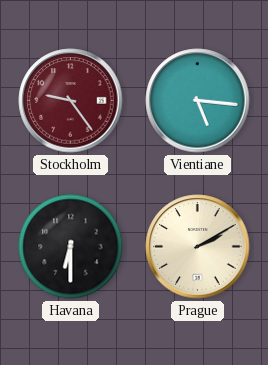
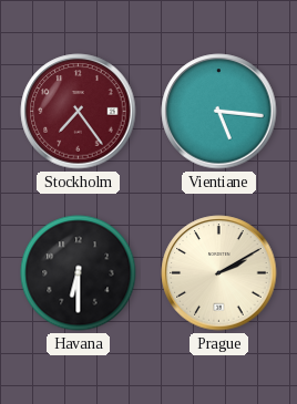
Stockholm: 9:24 -> 7:24 (79, 112)
